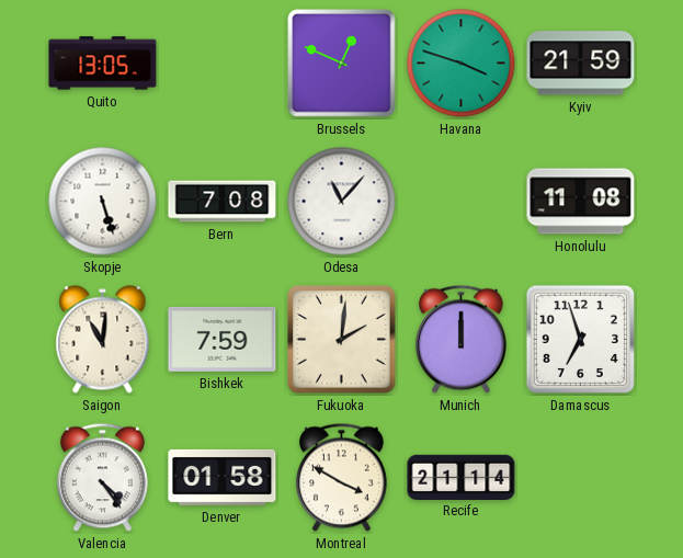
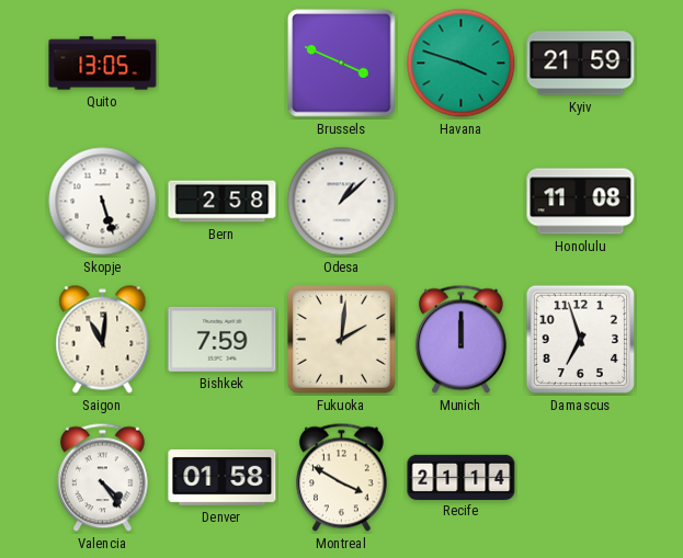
Brussels: 12:49 -> 3:49 (342, 64)
Bern: 7:08 -> 2:58 (223, 202)
Odesa: 11:07 -> 1:08 (342, 202)
